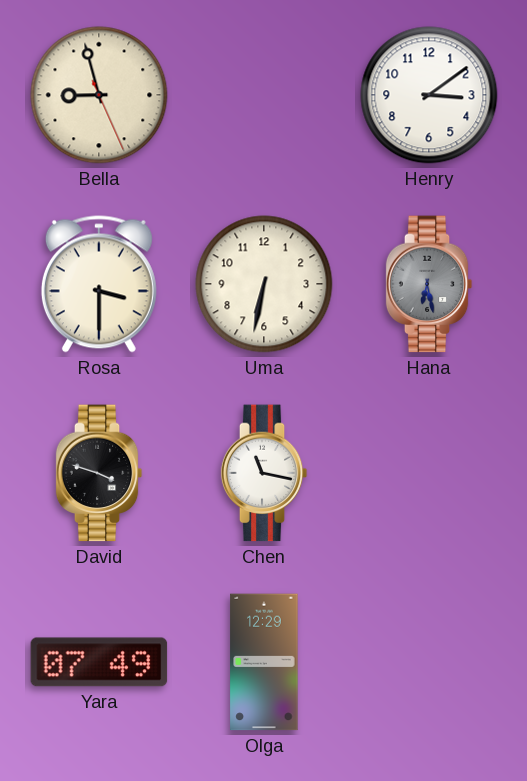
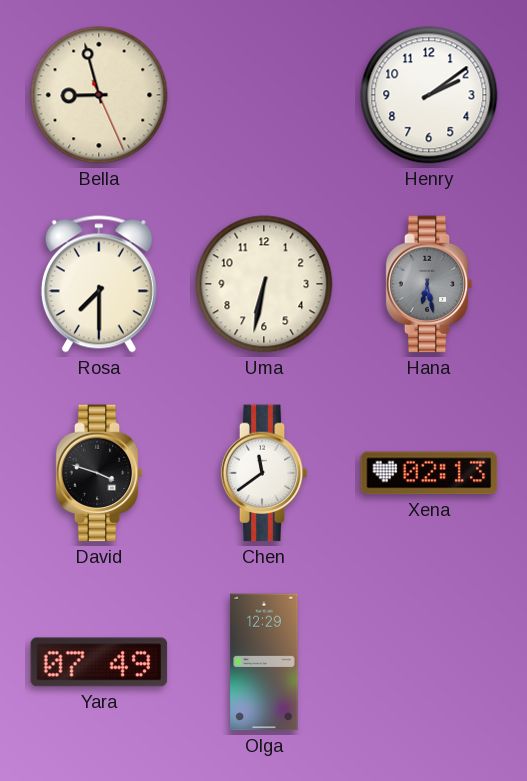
Henry: 3:09 -> 2:09 (429, 95)
Rosa: 3:30 -> 7:30 (99, 284)
Chen: 11:17 -> 11:39 (264, 473)
Xena: none -> 02:13 (429, 473)
